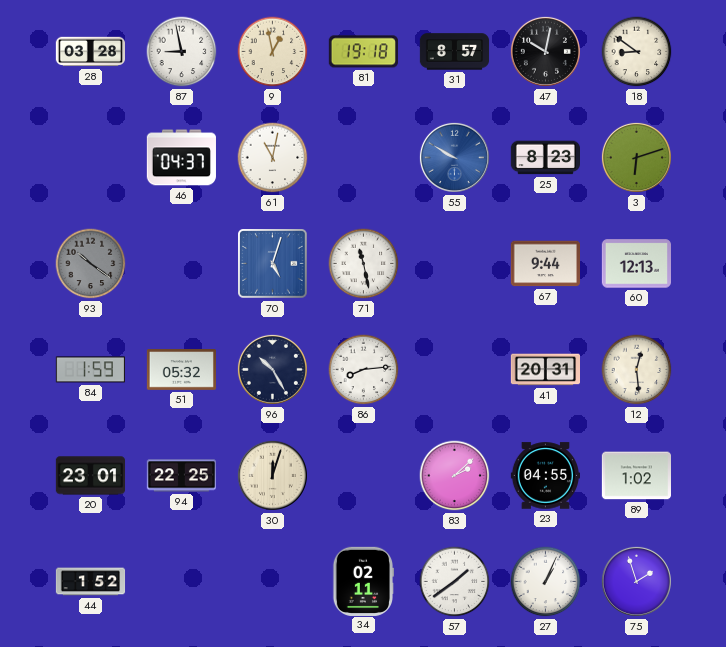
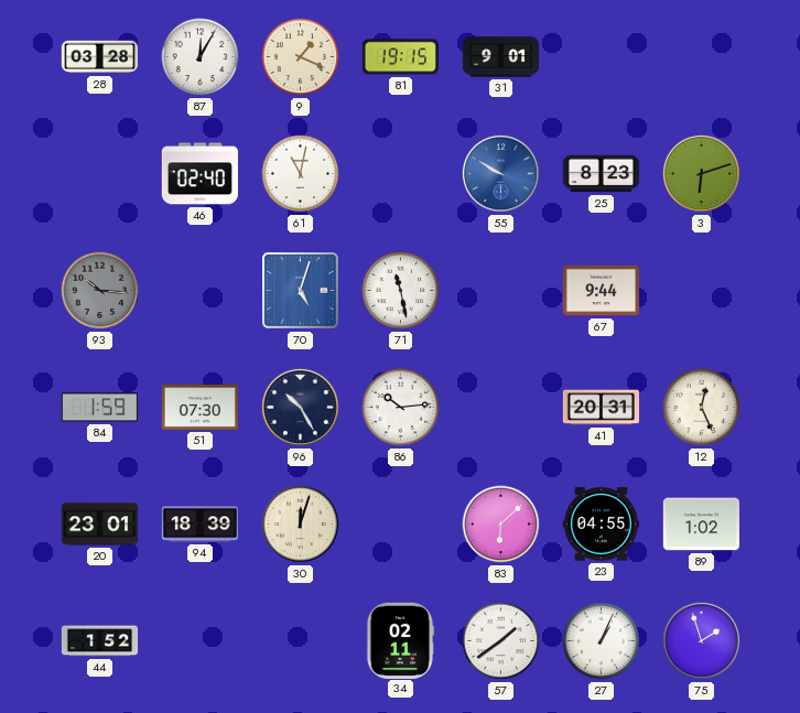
87: 8:58 -> 12:05 (201, 57)
9: 12:58 -> 1:19 (301, 57)
81: 19:18 -> 19:15 (400, 57)
31: 8:57 -> 9:01 (501, 57)
47: 10:02 -> none (545, 51)
18: 8:51 -> none (637, 52)
46: 04:37 -> 02:40 (199, 174)
93: 10:21 -> 10:16 (100, 291)
60: 12:13 -> none (636, 264)
51: 05:32 -> 07:30 (199, 408)
86: 8:14 -> 10:14 (401, 408)
12: 12:29 -> 12:26 (702, 408)
94: 22:25 -> 18:39 (199, 525)
83: 2:08 -> 6:08 (501, 525)
